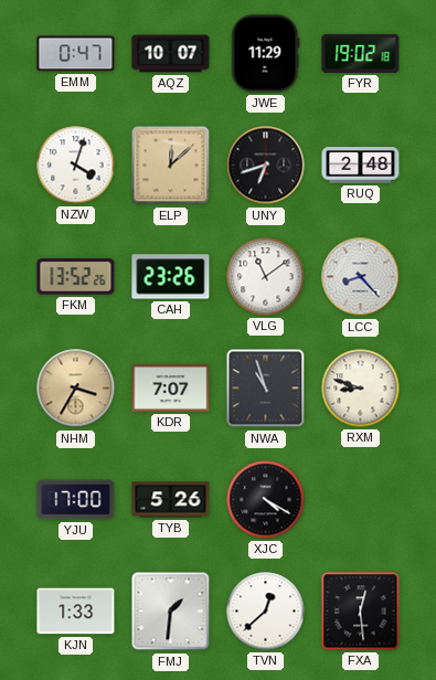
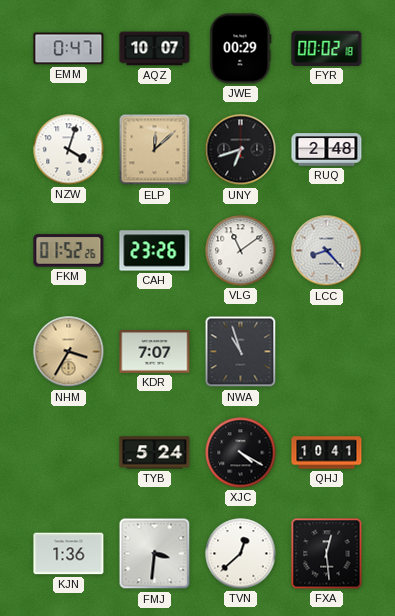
JWE: 11:29 -> 00:29 (241, 49)
FYR: 19:02 -> 00:02 (327, 48)
FKM: 13:52 -> 01:52 (69, 251)
RXM: 8:48 -> none (361, 389)
YJU: 17:00 -> none (76, 500)
TYB: 5:26 -> 5:24 (155, 453)
QHJ: none -> 10:41 (327, 453)
KJN: 1:33 -> 1:36 (69, 554)
FMJ: 1:31 -> 3:31 (155, 554)
